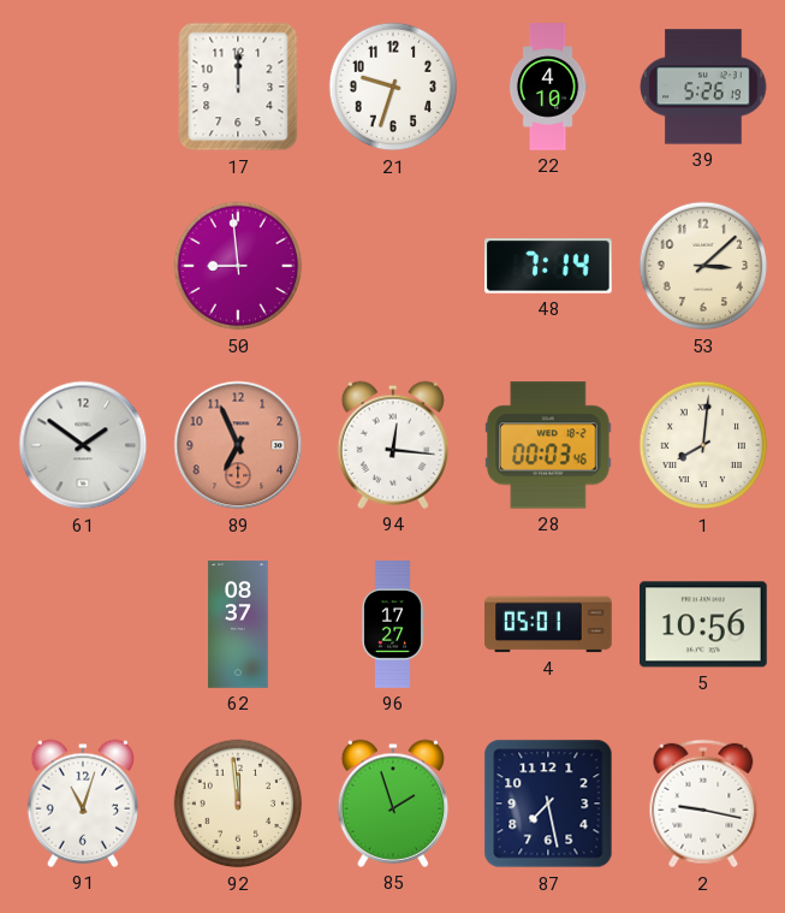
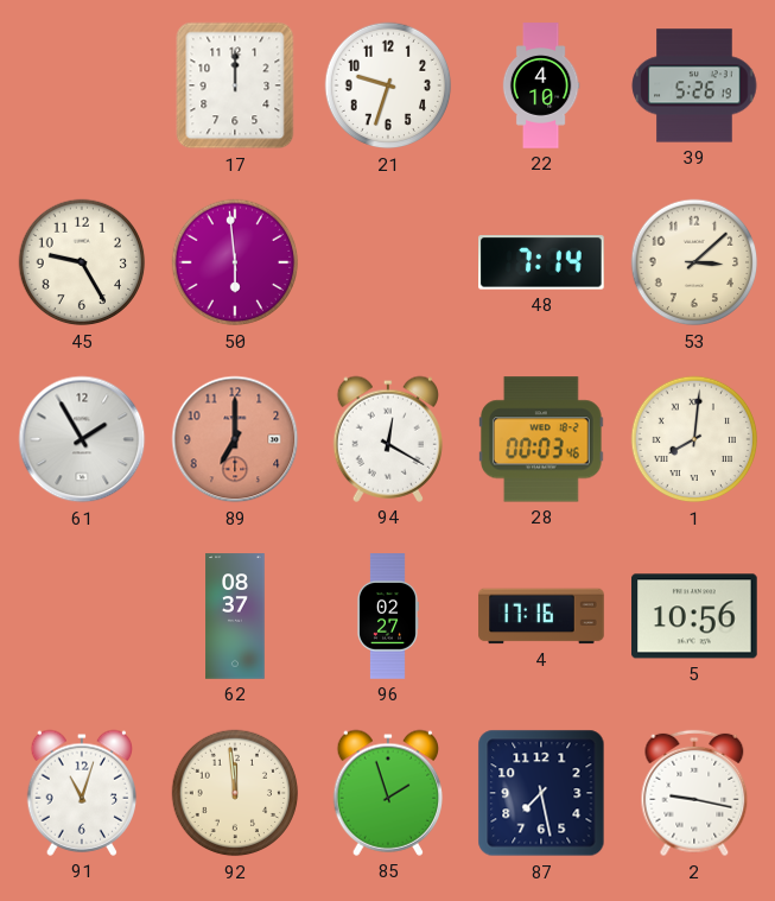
45: none -> 9:25 (82, 262)
50: 8:59 -> 5:59 (235, 262)
61: 1:51 -> 1:55 (82, 439)
89: 6:56 -> 7:00 (235, 439)
94: 12:16 -> 12:20 (387, 439)
96: 17:27 -> 02:27 (388, 616)
4: 05:01 -> 17:16 (541, 616)
